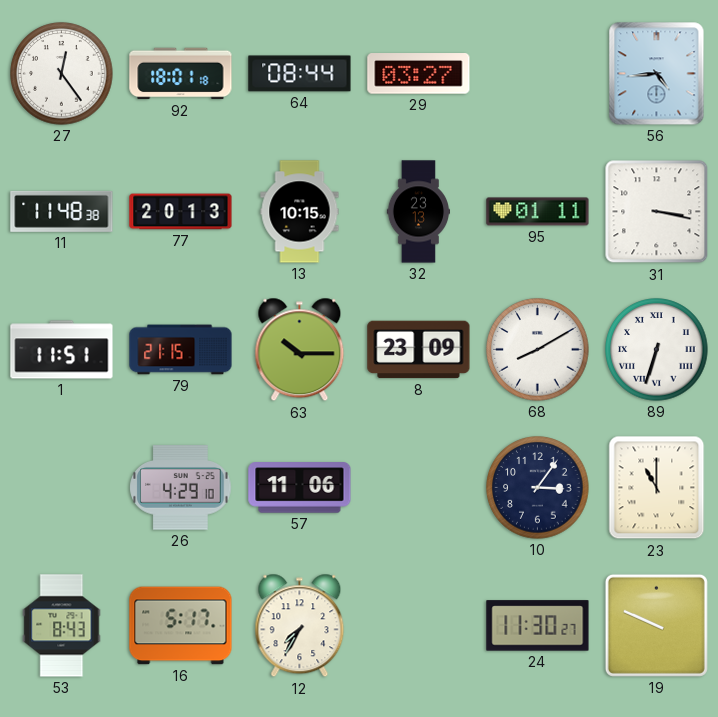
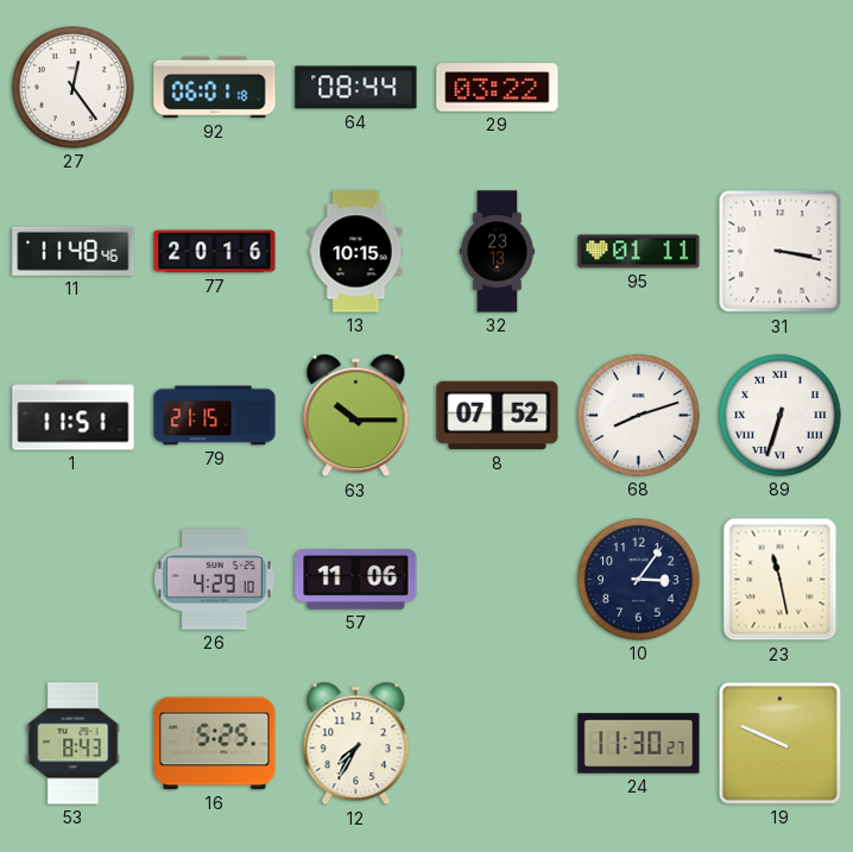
92: 18:01 -> 06:01 (215, 88)
29: 03:27 -> 03:22 (498, 88)
56: 4:44 -> none (657, 74)
11: 11:48:38 -> 11:48:46 (74, 251)
77: 20:13 -> 20:16 (215, 252)
8: 23:09 -> 07:52 (498, 416)
68: 8:10 -> 8:12 (639, 416)
23: 11:00 -> 11:28 (781, 580)
16: 5:17 -> 5:25 (215, 744)
